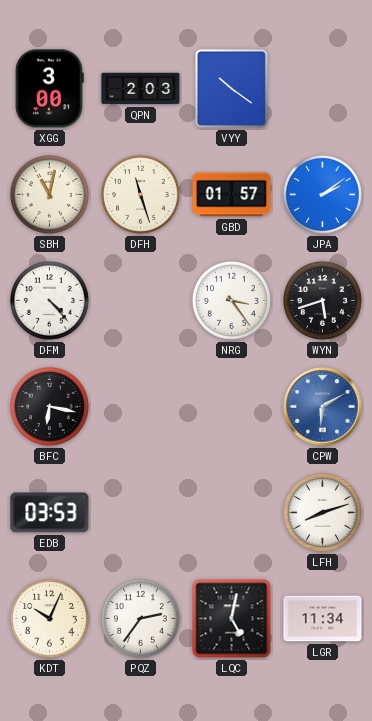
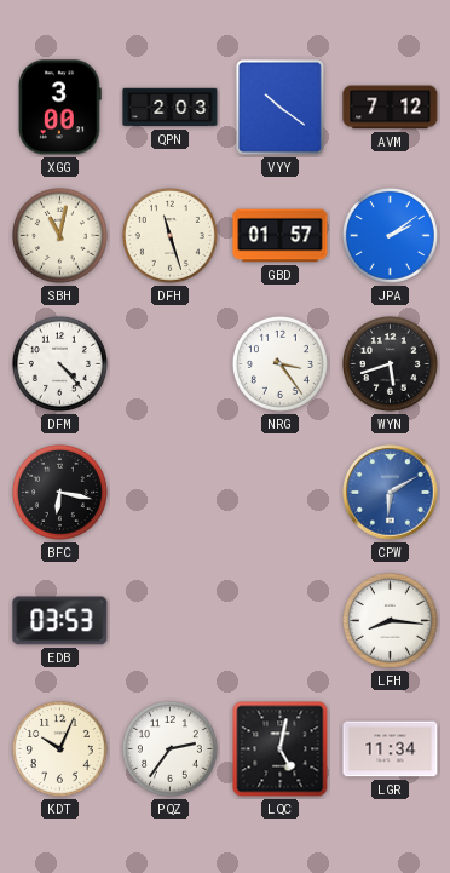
AVM: none -> 7:12 (391, 108)
LFH: 8:12 -> 8:16 (390, 620)
